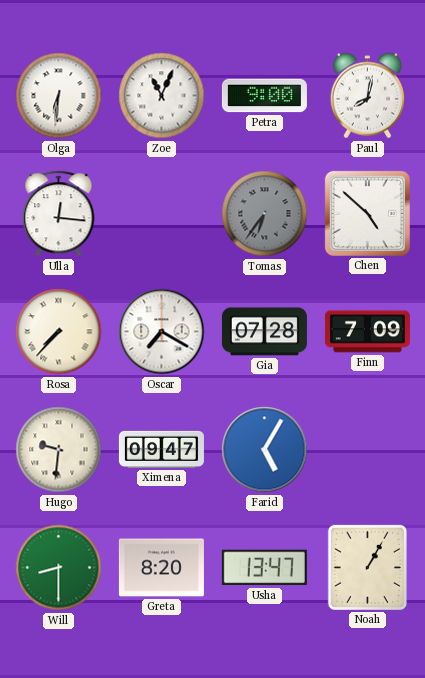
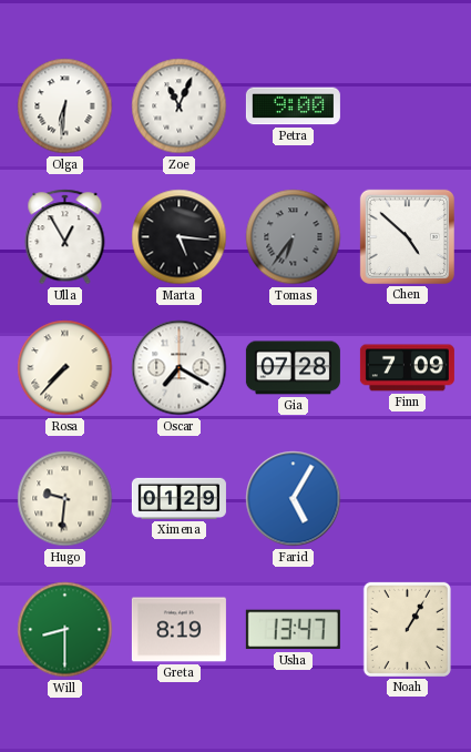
Paul: 8:02 -> none (367, 96)
Ulla: 12:16 -> 12:55 (65, 237)
Marta: none -> 5:16 (180, 237)
Ximena: 09:47 -> 01:29 (178, 498)
Greta: 8:20 -> 8:19 (178, 630)
